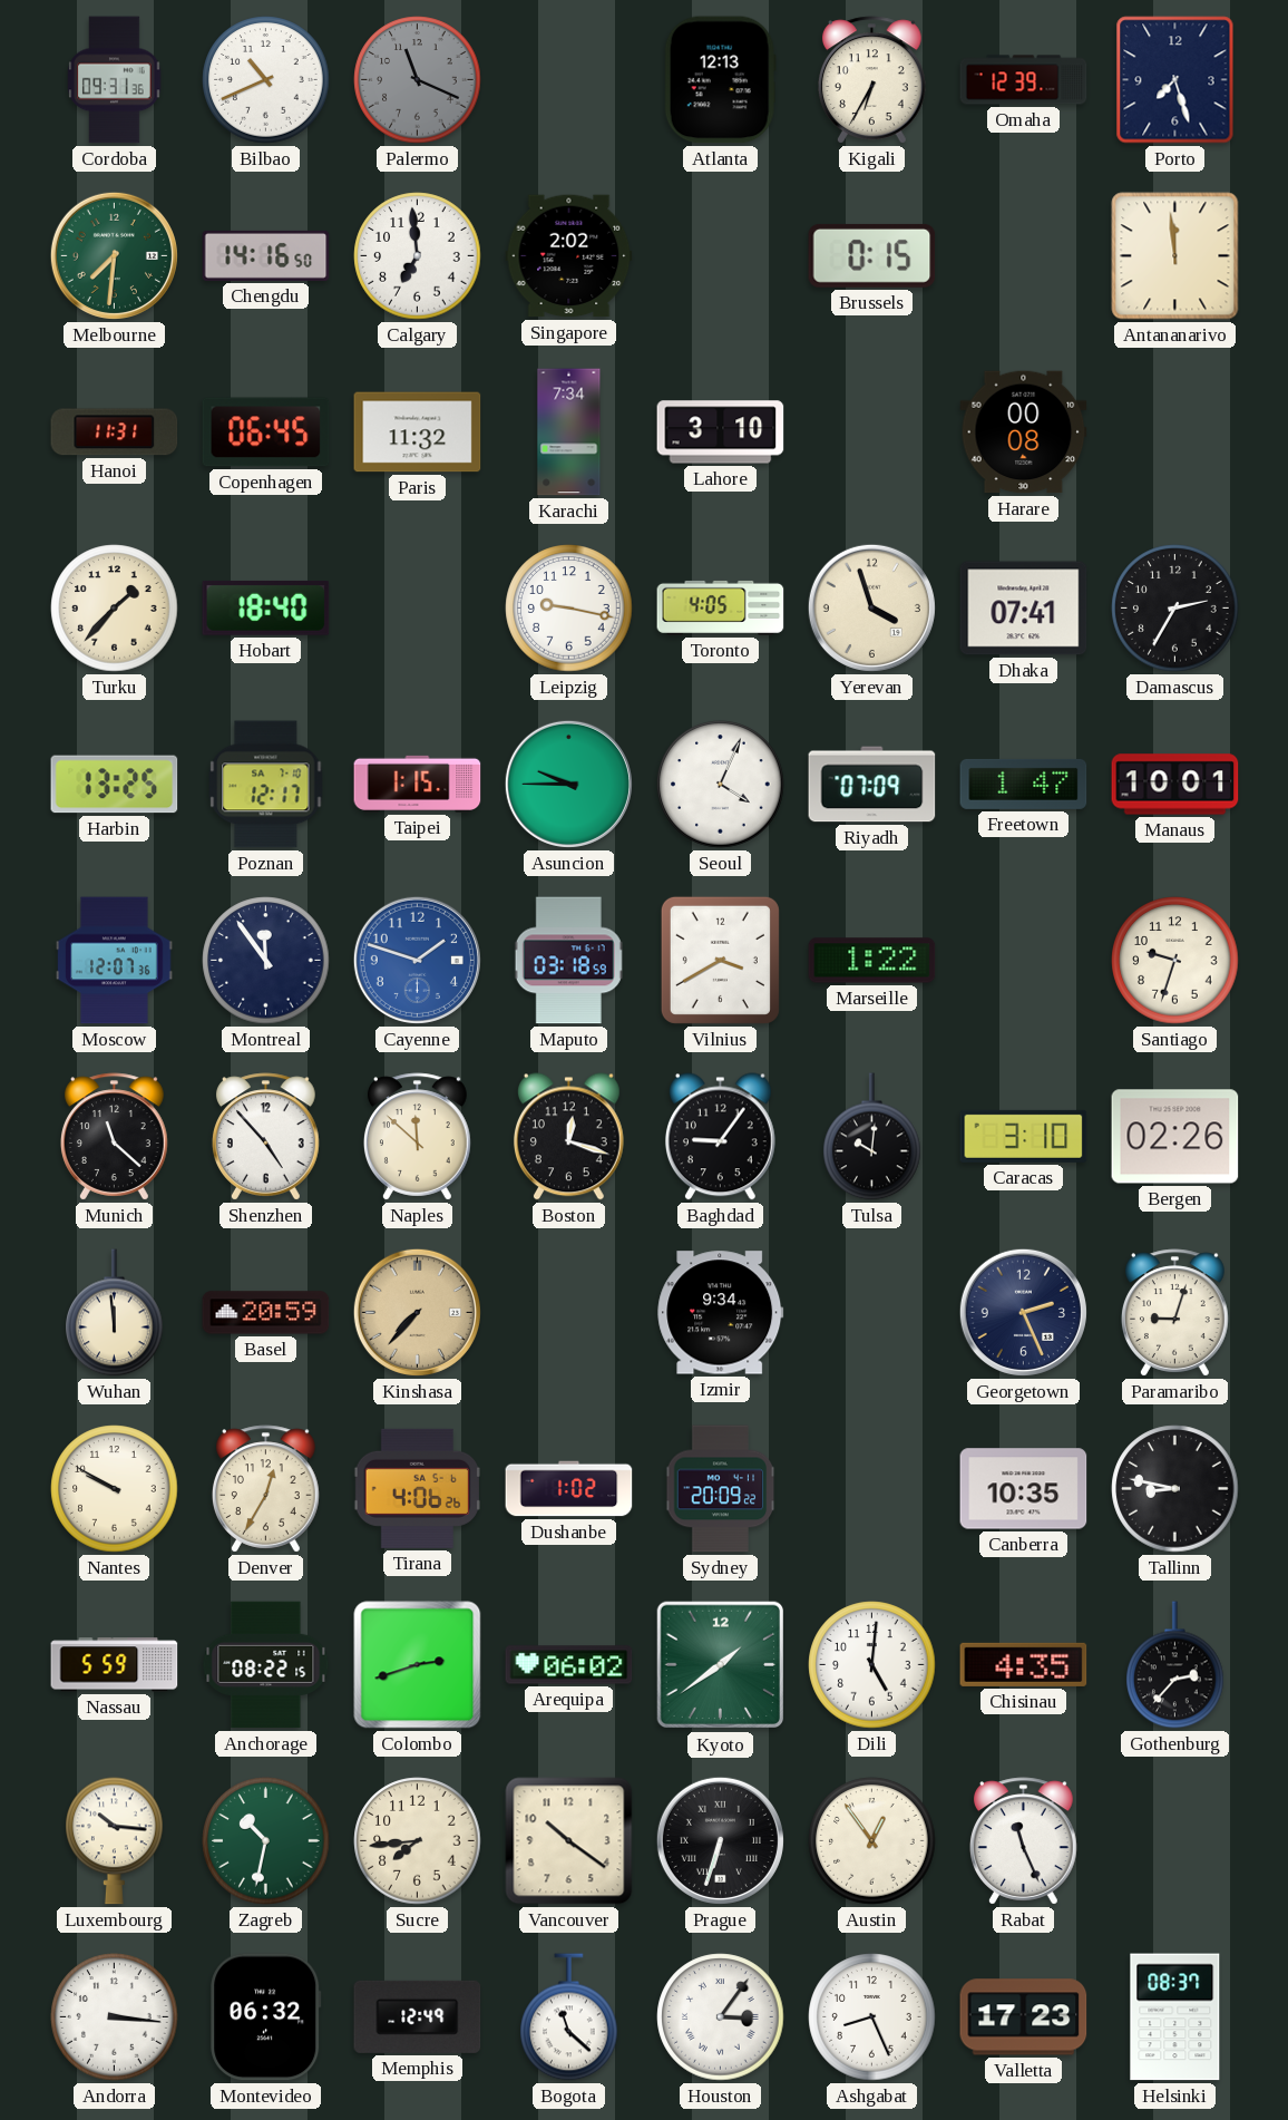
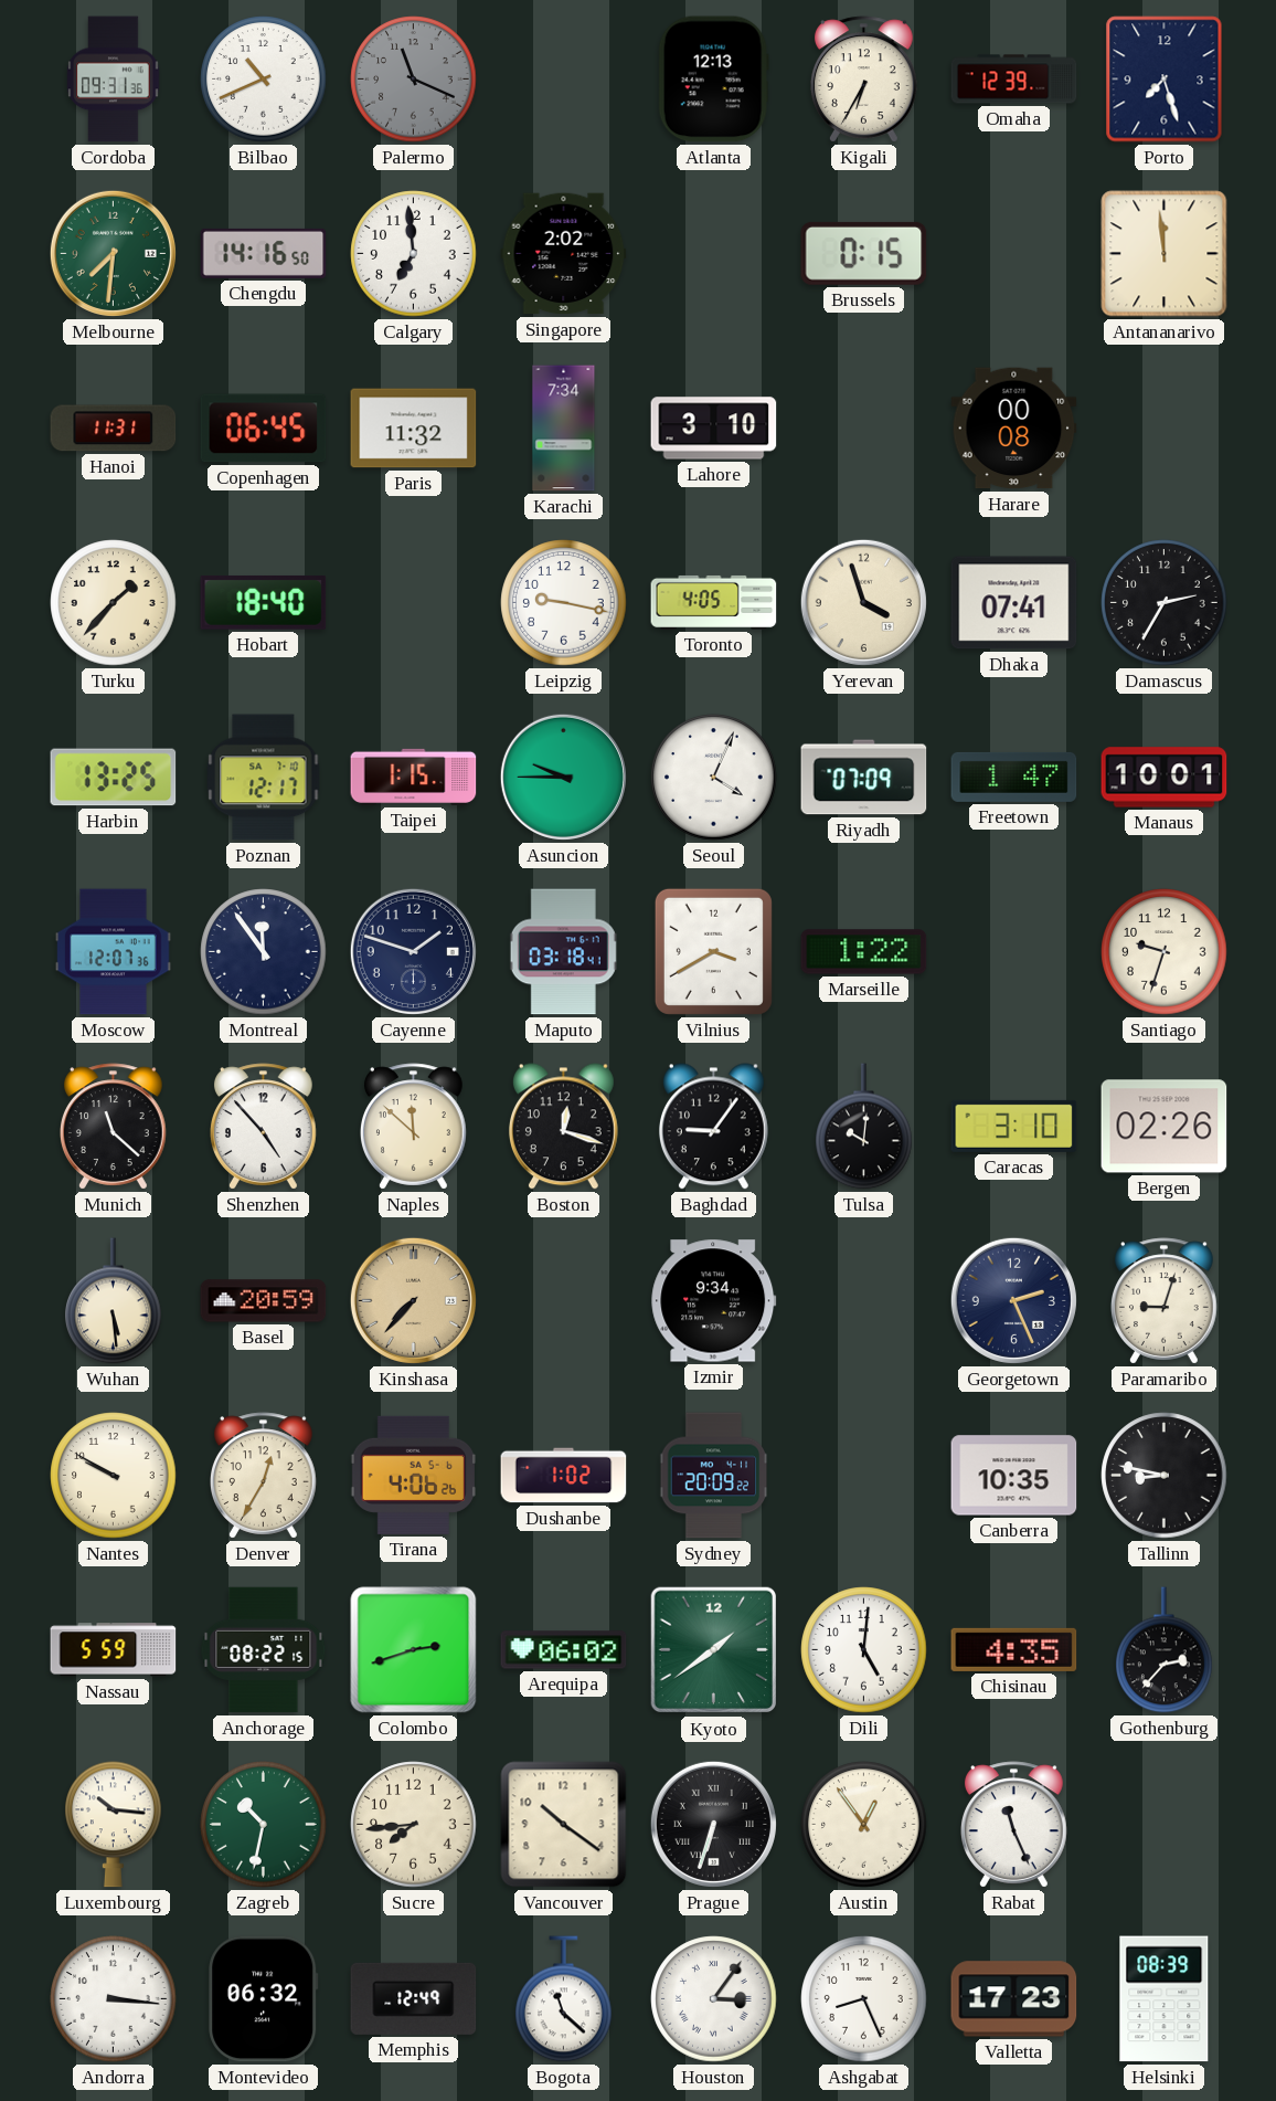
Cayenne dial: blue -> navy (413, 951)
Maputo: 03:18:59 -> 03:18:41 (564, 952)
Wuhan: 11:59 -> 5:29 (114, 1301)
Helsinki: 08:37 -> 08:39 (1165, 1999)
